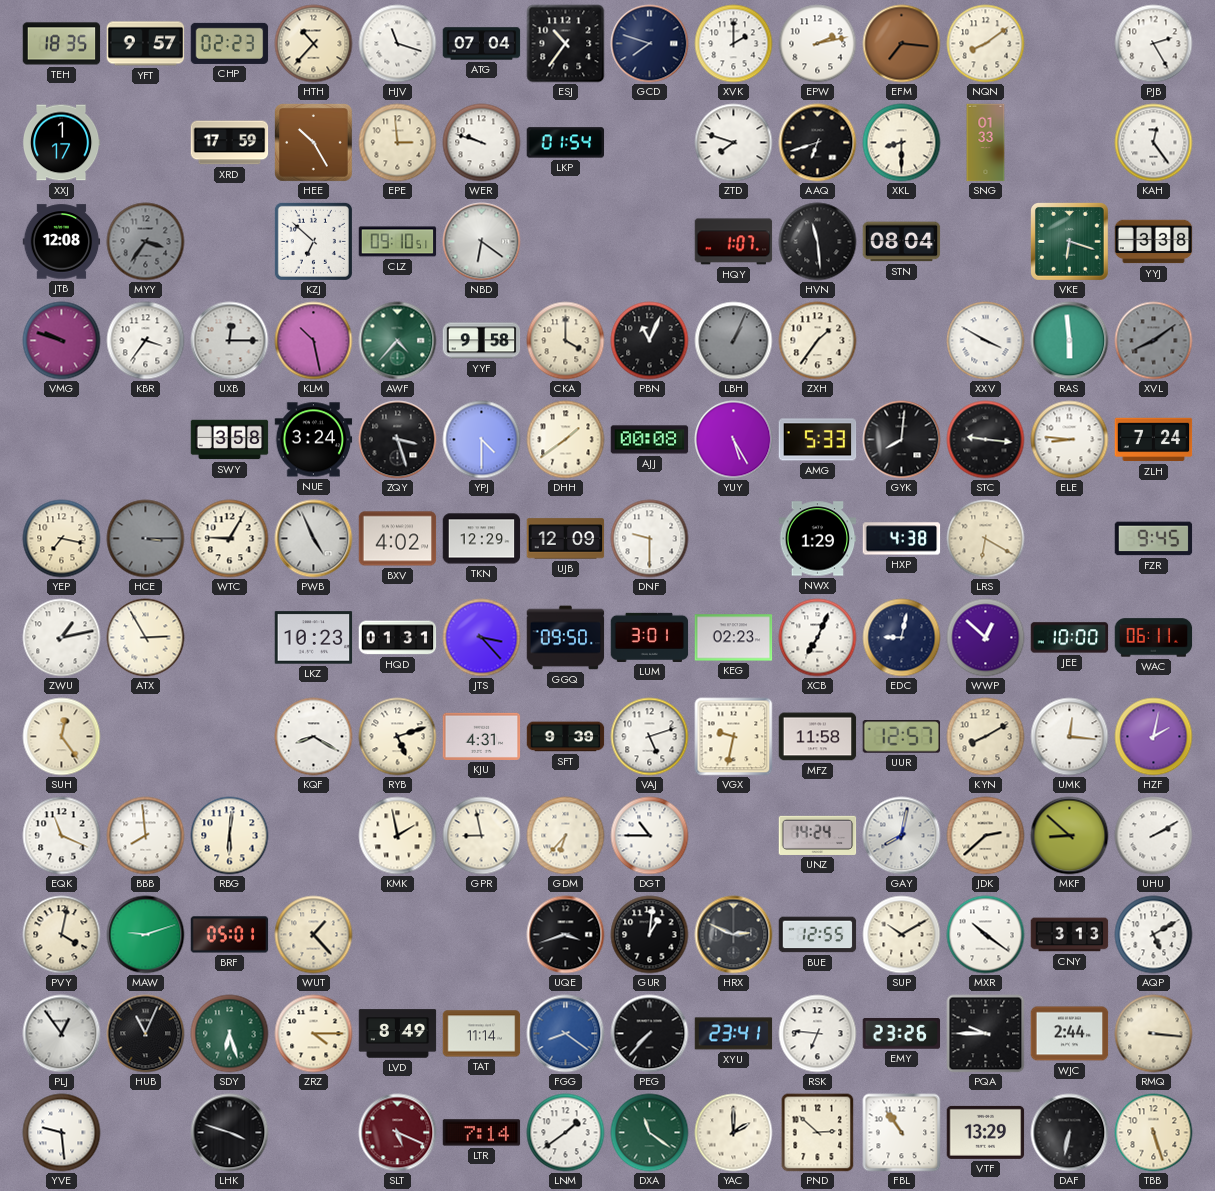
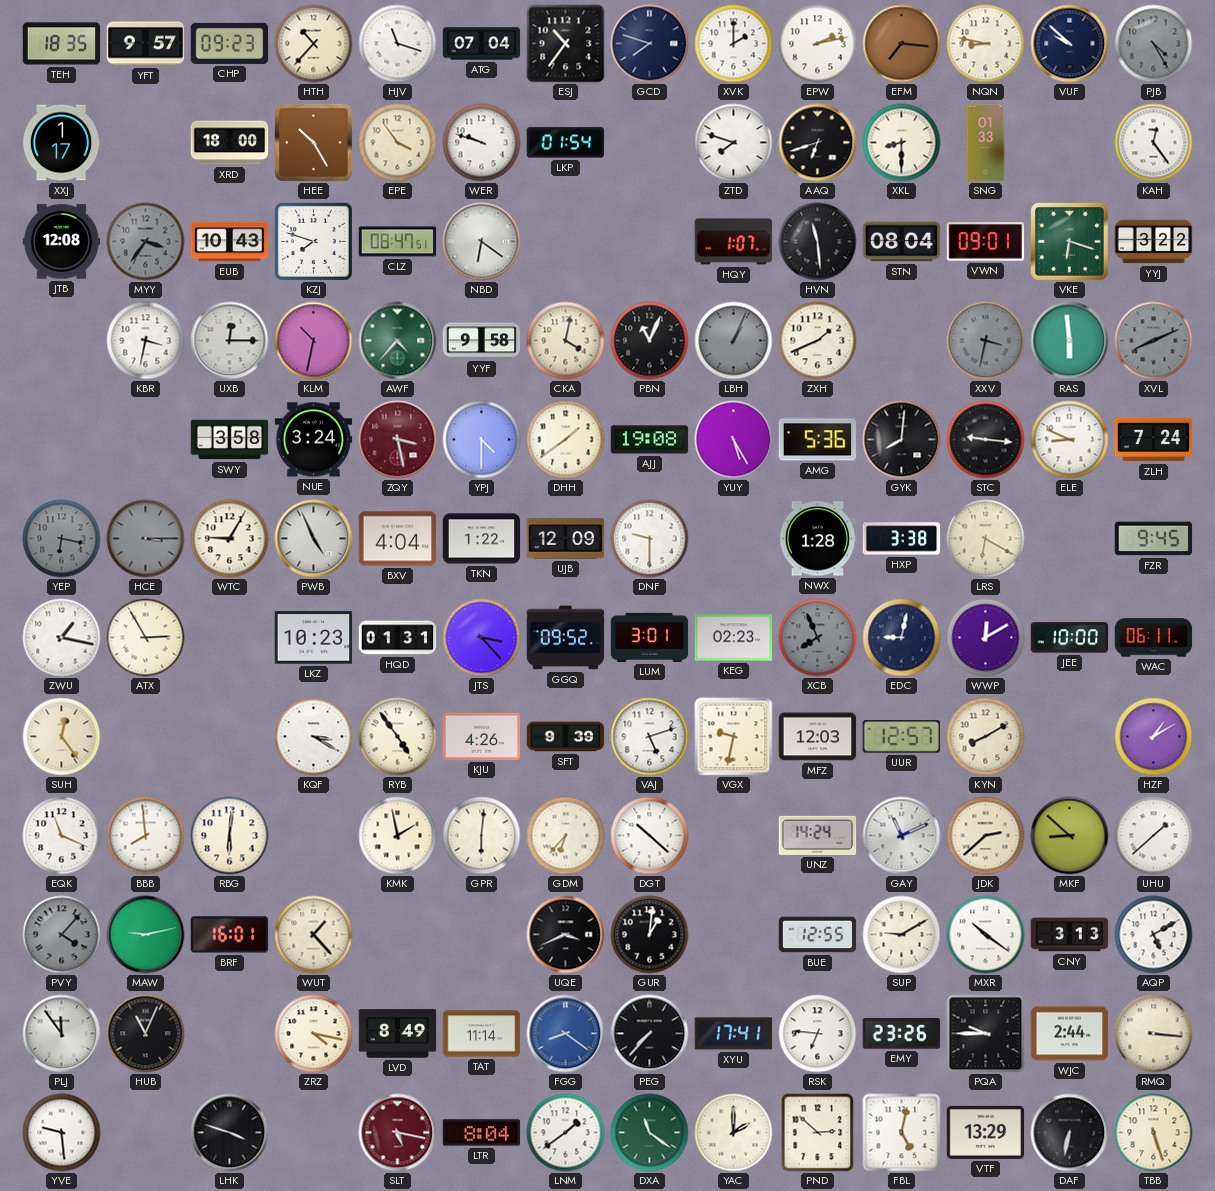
CHP: 02:23 -> 09:23 (230, 43)
NQN: 8:09 -> 8:47 (986, 44)
VUF: none -> 9:52 (1070, 44)
PJB: 2:25 -> 4:25 (1154, 44)
PJB dial: white -> grey (1154, 44)
XRD: 17:59 -> 18:00 (230, 143)
EPE: 2:59 -> 3:54 (398, 143)
EUB: none -> 10:43 (230, 242)
KZJ: 6:52 -> 7:48 (313, 241)
CLZ: 09:10 -> 08:47 (398, 242)
VWN: none -> 09:01 (986, 242)
YYJ: 3:38 -> 3:22 (1154, 242)
VMG: 9:48 -> none (62, 341)
KBR: 3:36 -> 3:32 (146, 341)
KLM: 10:28 -> 10:32 (314, 341)
CKA: 4:00 -> 4:02 (566, 341)
ZXH: 1:36 -> 1:41 (818, 341)
XXV: 3:50 -> 3:32 (986, 341)
XXV dial: white -> grey (986, 341)
XVL: 8:09 -> 8:11 (1154, 341)
ZQY: 3:27 -> 3:28 (398, 440)
ZQY dial: black -> burgundy (398, 440)
AJJ: 00:08 -> 19:08 (650, 440)
AMG: 5:33 -> 5:36 (818, 440)
ELE: 8:46 -> 8:49 (1070, 440)
YEP: 7:17 -> 6:17 (62, 539)
YEP dial: cream -> grey (62, 539)
BXV: 4:02 -> 4:04 (398, 539)
TKN: 12:29 -> 1:22 (482, 539)
NWX: 1:29 -> 1:28 (818, 539)
HXP: 4:38 -> 3:38 (902, 539)
ZWU: 1:13 -> 1:17 (62, 638)
GGQ: 09:50 -> 09:52 (566, 638)
XCB: 7:04 -> 7:56 (818, 638)
XCB dial: white -> grey (818, 638)
WWP: 12:52 -> 12:10 (986, 638)
KQF: 8:20 -> 3:20 (314, 737)
RYB: 5:12 -> 4:54 (398, 737)
KJU: 4:31 -> 4:26 (482, 736)
MFZ: 11:58 -> 12:03 (818, 737)
UMK: 12:16 -> none (1070, 737)
HZF: 2:02 -> 1:10 (1154, 737)
GPR: 8:58 -> 6:01 (482, 836)
DGT: 10:45 -> 10:22 (650, 836)
GAY: 8:02 -> 11:11 (902, 836)
UHU: 2:10 -> 1:38 (1154, 836)
PVY: 4:02 -> 4:07 (62, 935)
PVY dial: cream -> grey (62, 935)
MAW: 9:12 -> 9:13 (146, 935)
BRF: 05:01 -> 16:01 (230, 935)
UQE: 3:42 -> 3:41 (566, 935)
HRX: 2:49 -> none (734, 935)
SUP: 10:10 -> 9:10 (902, 935)
PLJ: 12:54 -> 11:54 (62, 1034)
SDY: 6:27 -> none (230, 1034)
ZRZ: 4:15 -> 4:17 (314, 1034)
XYU: 23:41 -> 17:41 (734, 1034)
SLT: 5:19 -> 5:17 (398, 1133)
LTR: 7:14 -> 8:04 (482, 1133)
FBL: 10:54 -> 5:02 (902, 1133)
